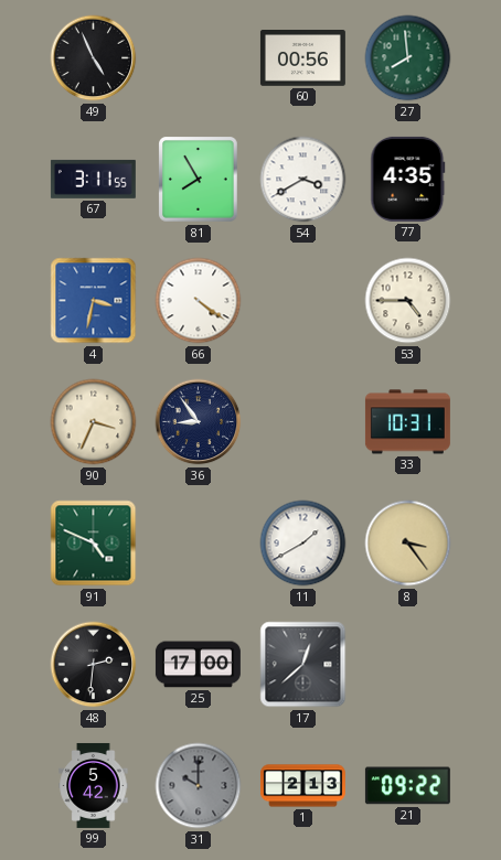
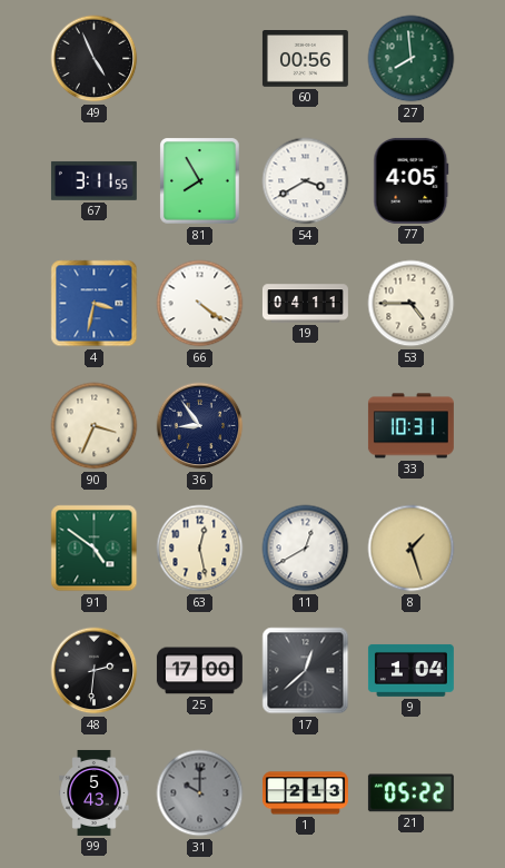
77: 4:35 -> 4:05 (412, 180)
19: none -> 04:11 (305, 304)
91: 4:49 -> 4:51 (95, 549)
63: none -> 12:28 (200, 549)
11: 1:40 -> 12:40 (306, 549)
8: 3:24 -> 1:27 (412, 549)
9: none -> 1:04 (410, 670)
99: 5:42 -> 5:43 (95, 792)
21: 09:22 -> 05:22 (410, 793)
